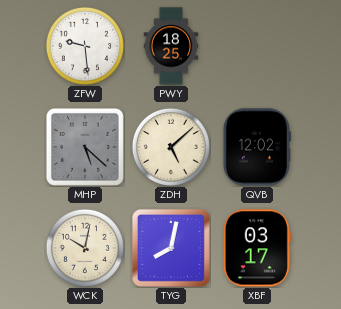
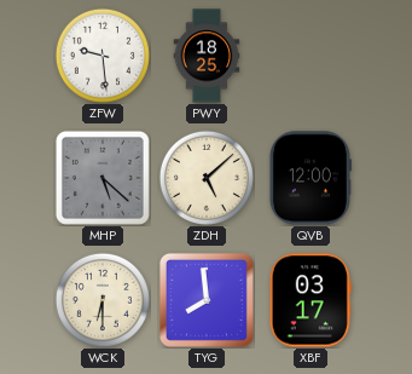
QVB: 12:02 -> 12:00 (309, 178)
WCK: 10:02 -> 6:30 (103, 300)
TYG: 8:02 -> 7:59 (207, 300)
